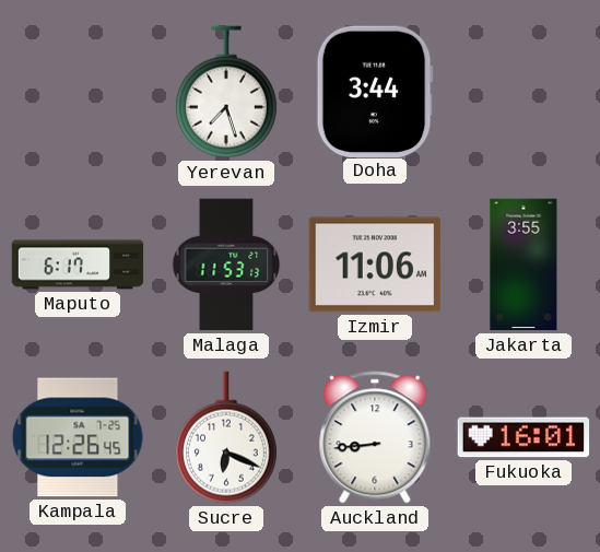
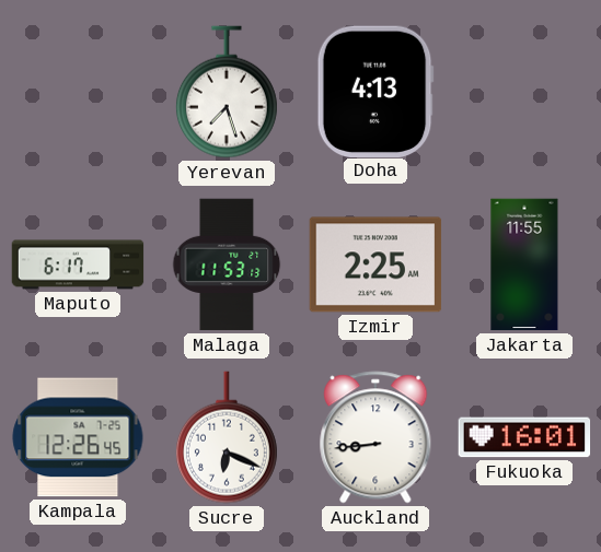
Doha: 3:44 -> 4:13 (375, 91)
Izmir: 11:06 -> 2:25 (375, 265)
Jakarta: 3:55 -> 11:55 (524, 265)
